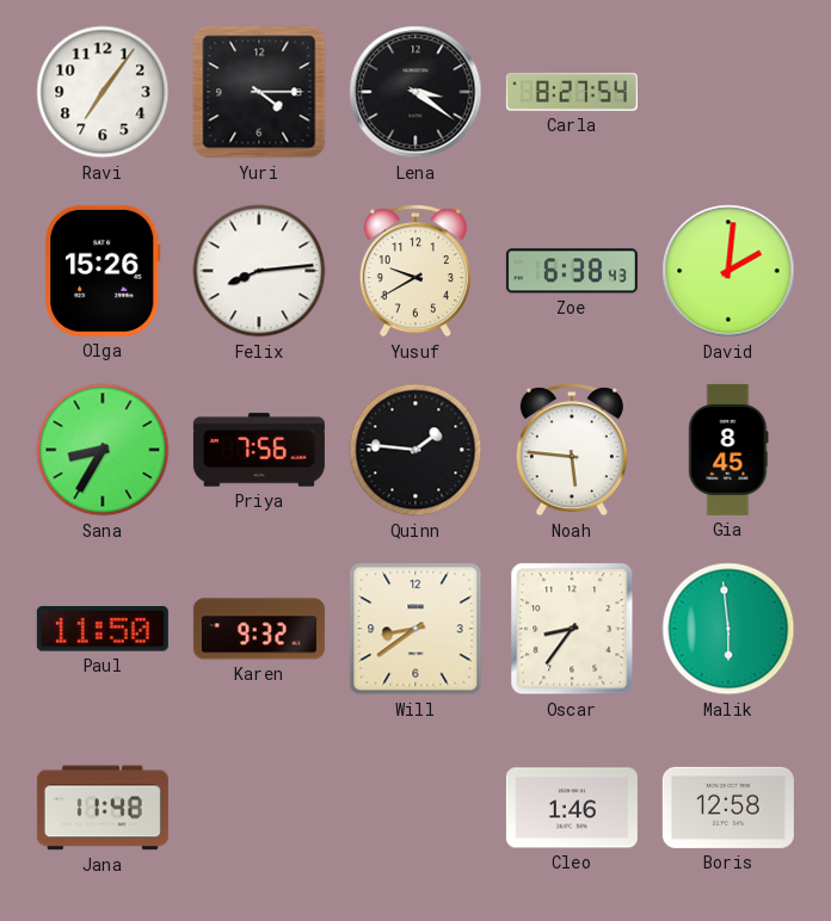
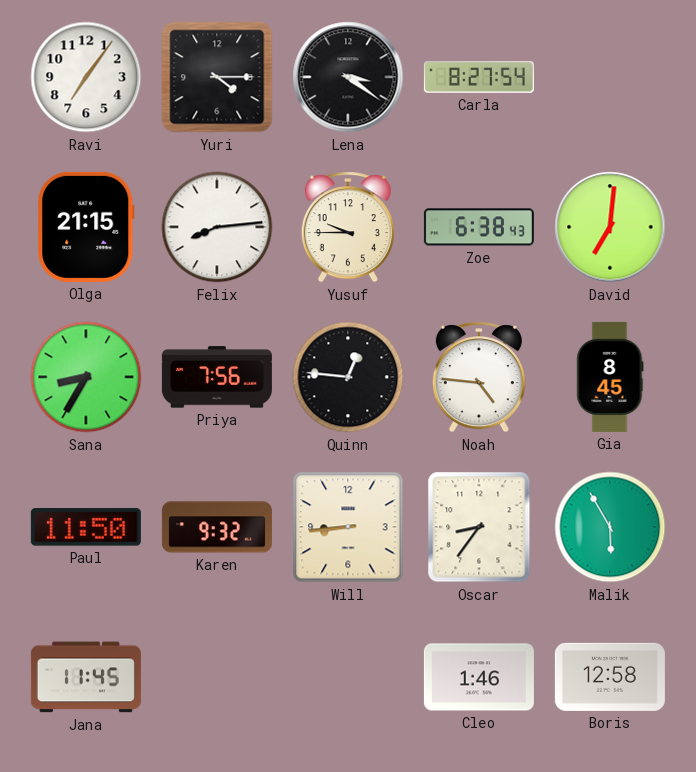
Olga: 15:26 -> 21:15 (86, 227)
Yusuf: 9:40 -> 9:45 (348, 227)
David: 2:01 -> 7:01 (610, 227)
Quinn: 1:46 -> 12:46 (348, 377)
Noah: 5:46 -> 4:46 (479, 377)
Will: 8:39 -> 8:44 (348, 527)
Malik: 5:59 -> 5:55 (610, 527)
Jana: 11:48 -> 11:45 (86, 677)
